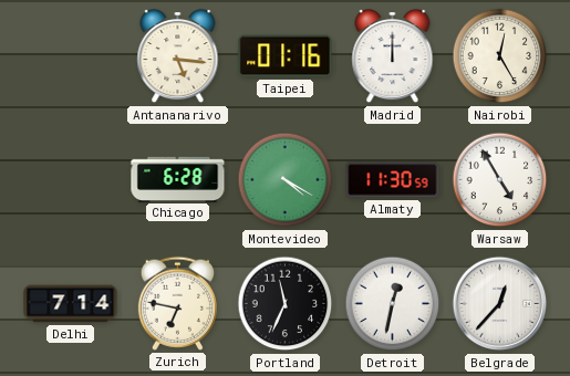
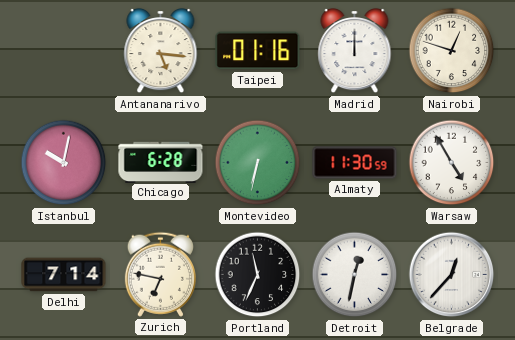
Nairobi: 12:25 -> 12:48 (452, 51)
Istanbul: none -> 10:02 (64, 163)
Montevideo: 4:20 -> 6:32 (258, 163)
